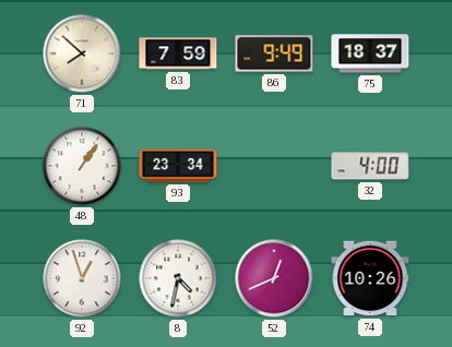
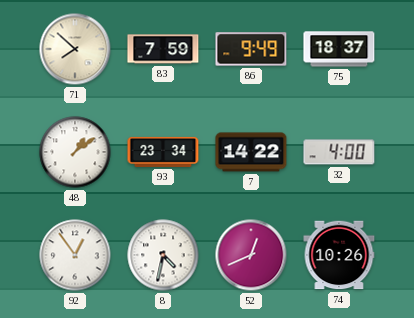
48: 1:06 -> 1:09 (75, 152)
7: none -> 14:22 (251, 152)
92: 12:57 -> 12:54 (75, 255)
